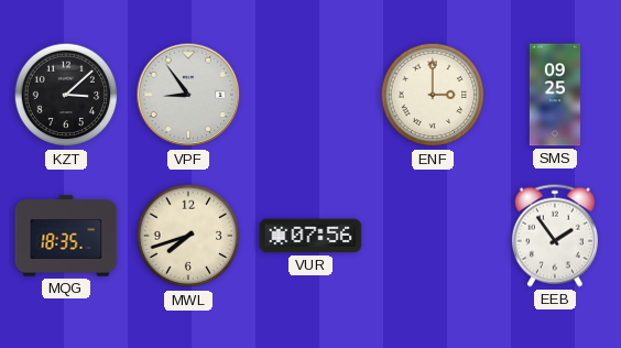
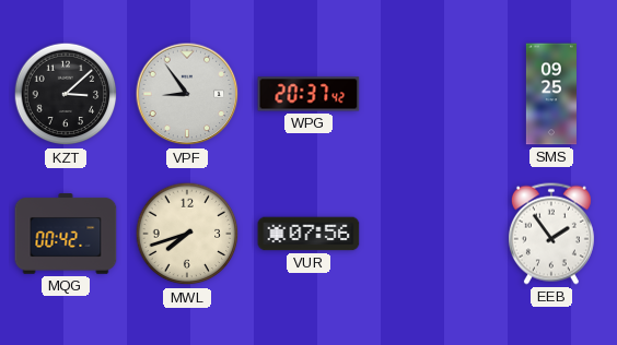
WPG: none -> 20:37 (308, 94)
ENF: 3:00 -> none (433, 95)
MQG: 18:35 -> 00:42 (66, 234)
